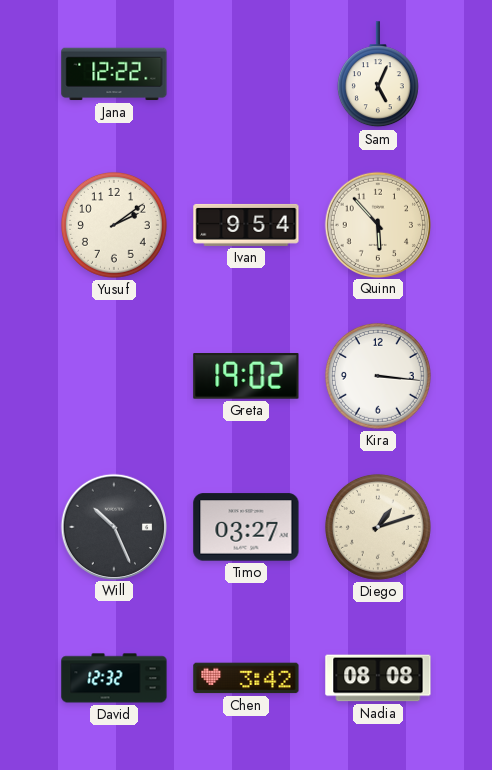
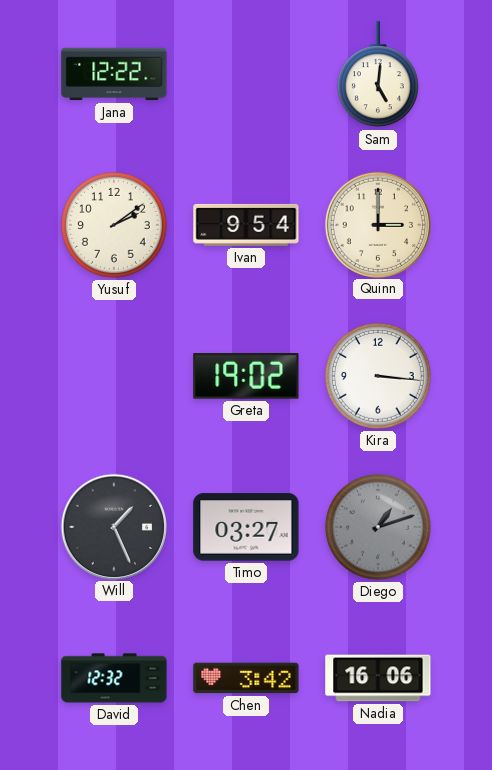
Sam: 5:04 -> 5:01 (378, 75)
Quinn: 5:53 -> 3:00 (377, 224)
Will: 10:26 -> 1:26 (113, 526)
Diego dial: cream -> grey (378, 527)
Nadia: 08:08 -> 16:06 (378, 678)
